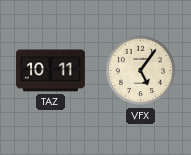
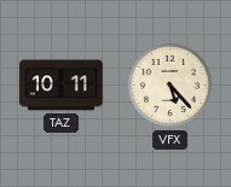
VFX: 5:06 -> 5:23 (171, 86)
